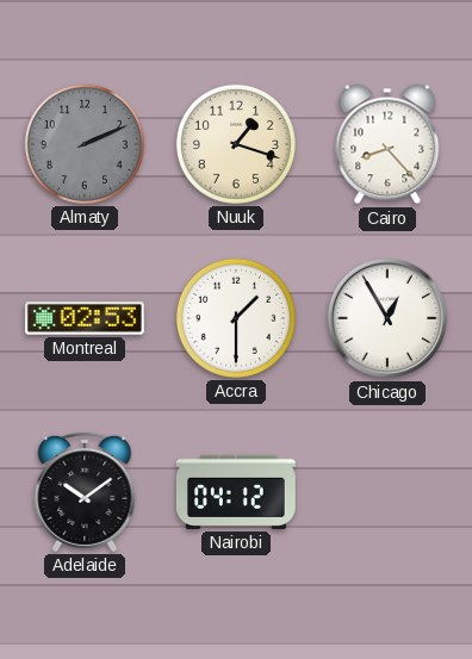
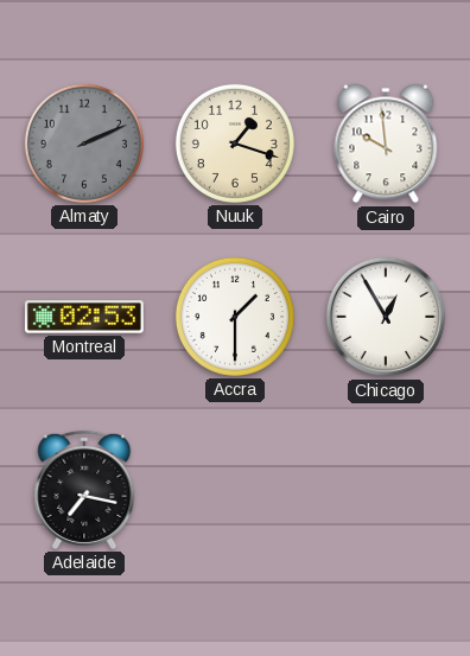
Cairo: 8:23 -> 9:59 (386, 144)
Adelaide: 10:09 -> 7:17 (84, 490)
Nairobi: 04:12 -> none (236, 492)
